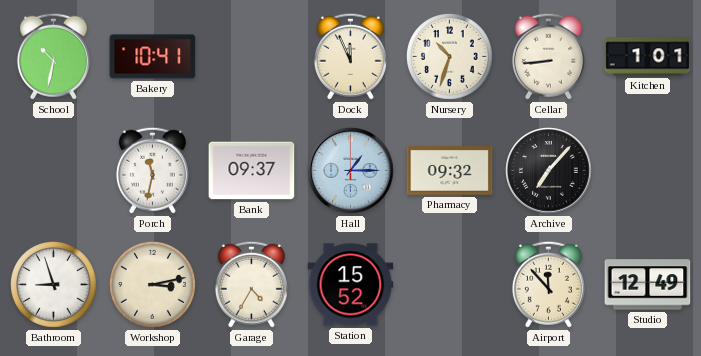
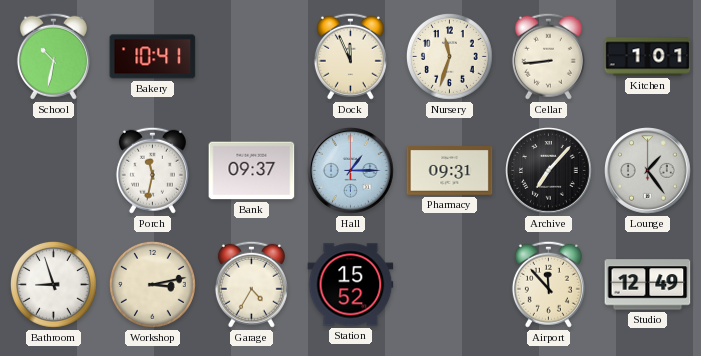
Nursery: 10:33 -> 11:33 (449, 56)
Pharmacy: 09:32 -> 09:31 (450, 171)
Lounge: none -> 1:24 (648, 171)
